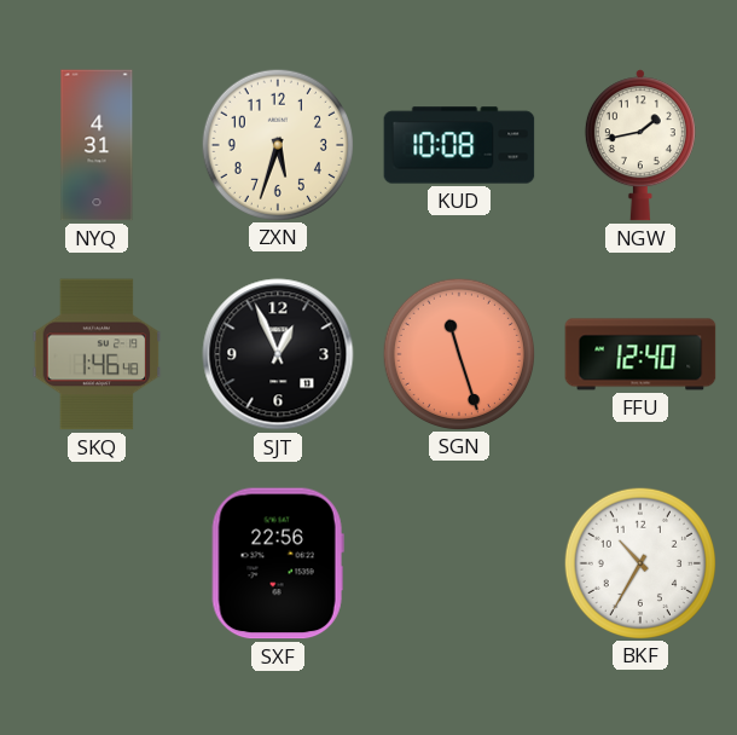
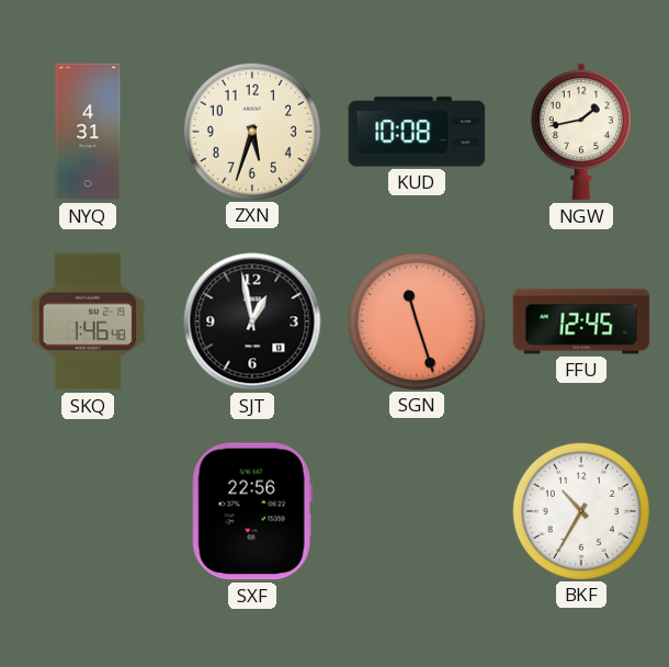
SJT: 12:56 -> 12:58 (252, 321)
FFU: 12:40 -> 12:45 (581, 321)
